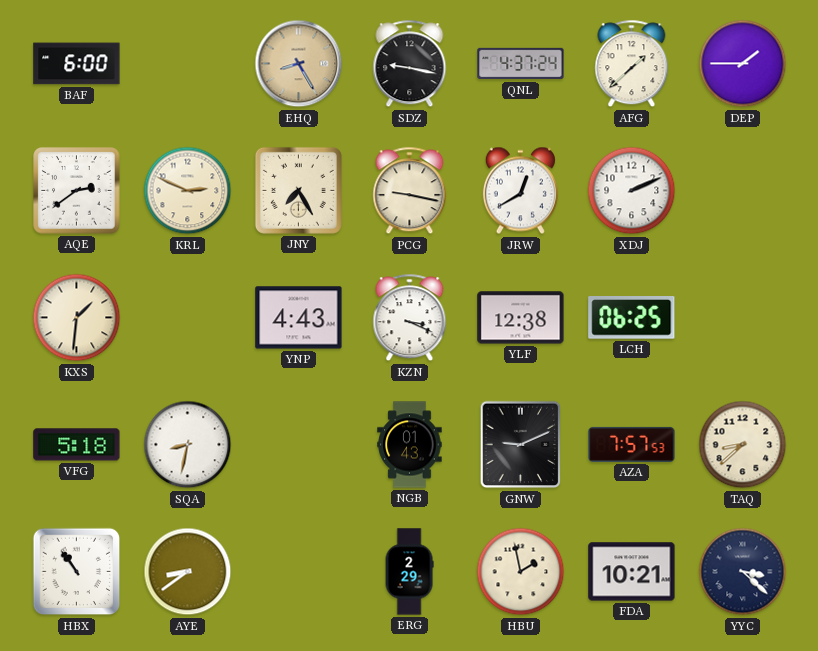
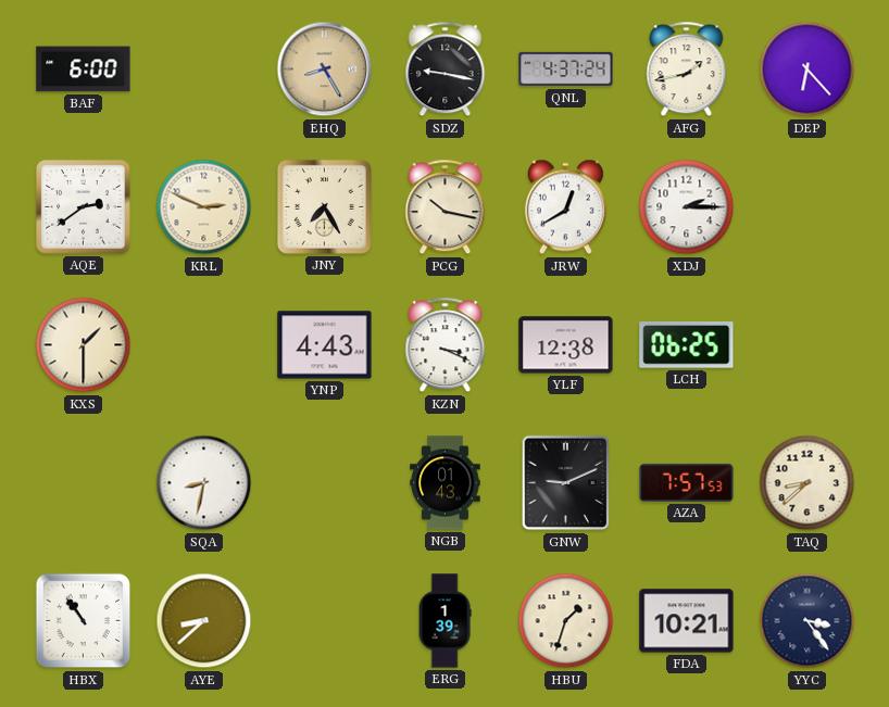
AFG: 1:38 -> 1:43 (687, 70)
DEP: 1:45 -> 6:23 (807, 70)
PCG: 9:17 -> 10:17 (446, 207)
XDJ: 2:11 -> 2:15 (687, 207)
KXS: 1:31 -> 1:30 (84, 345)
VFG: 5:18 -> none (77, 445)
AYE: 8:39 -> 8:38 (204, 621)
ERG: 2:29 -> 1:39 (444, 621)
HBU: 1:58 -> 1:33 (566, 621)
YYC: 3:22 -> 3:24 (807, 621)
